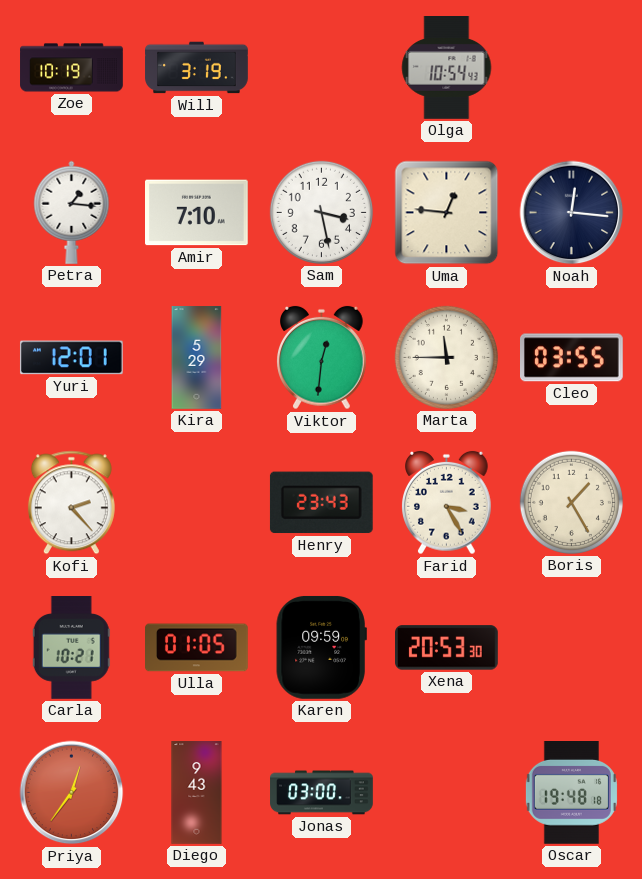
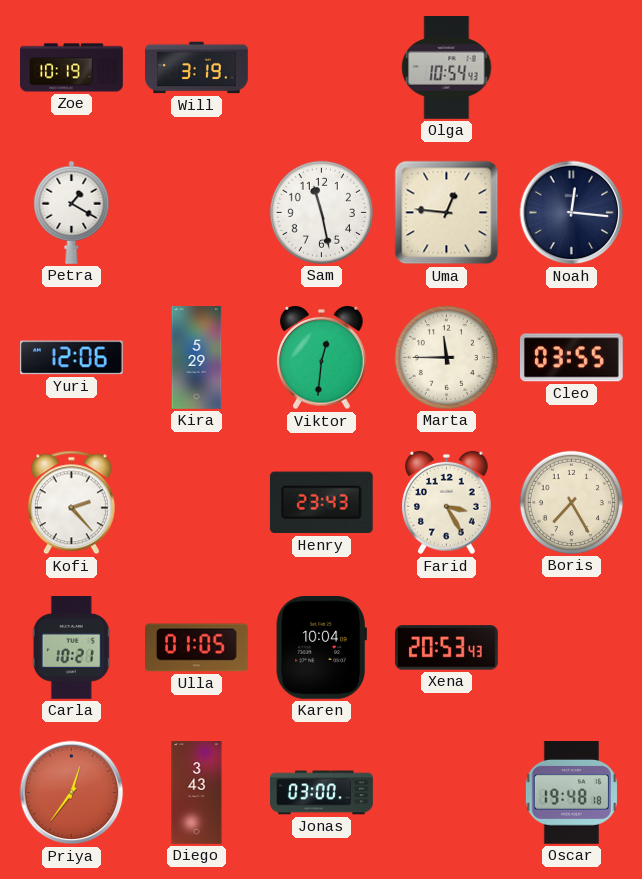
Petra: 1:16 -> 1:20 (72, 212)
Amir: 7:10 -> none (197, 213)
Sam: 3:28 -> 11:28 (321, 212)
Yuri: 12:01 -> 12:06 (71, 358)
Boris: 1:25 -> 7:25 (571, 502)
Karen: 09:59 -> 10:04 (321, 647)
Xena: 20:53:30 -> 20:53:43 (447, 648)
Diego: 9:43 -> 3:43 (197, 793)
